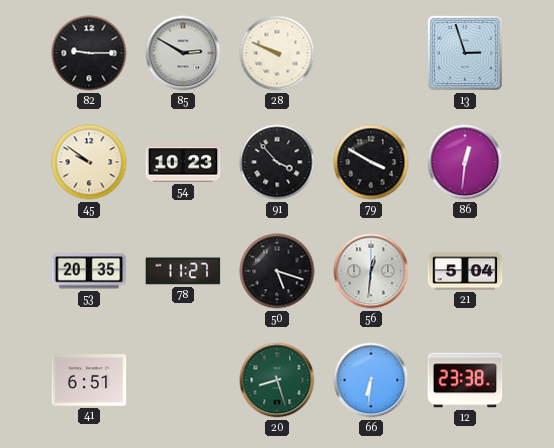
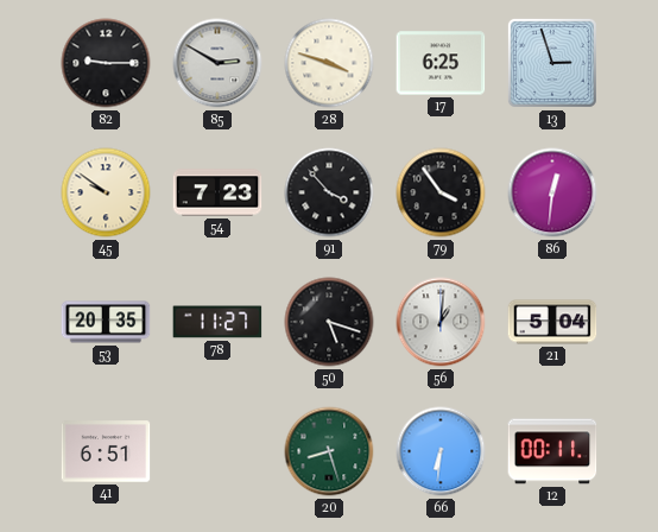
28: 9:49 -> 3:48 (329, 63)
17: none -> 6:25 (441, 63)
54: 10:23 -> 7:23 (217, 192)
79: 3:50 -> 3:54 (441, 192)
56: 12:31 -> 1:01 (441, 322)
12: 23:38 -> 00:11 (552, 451)
